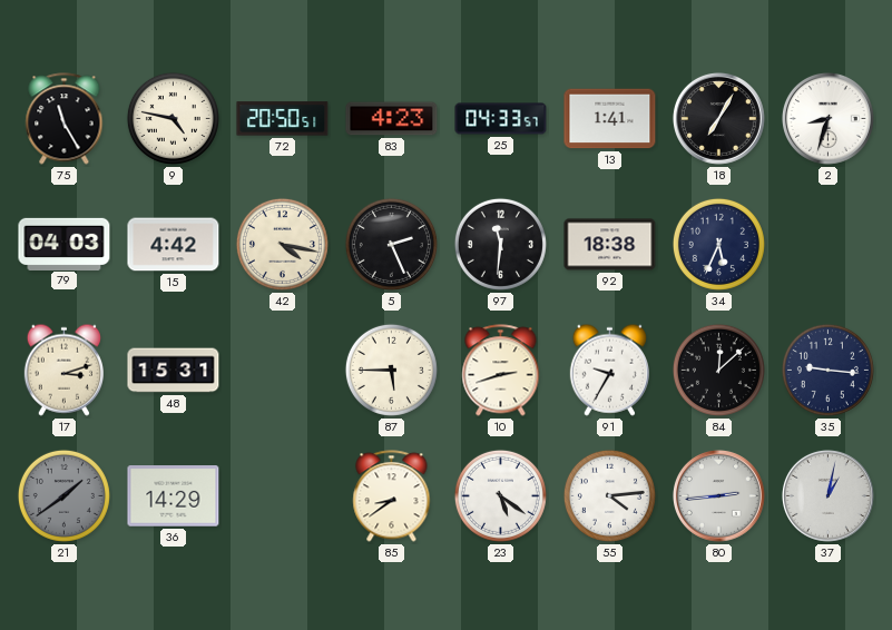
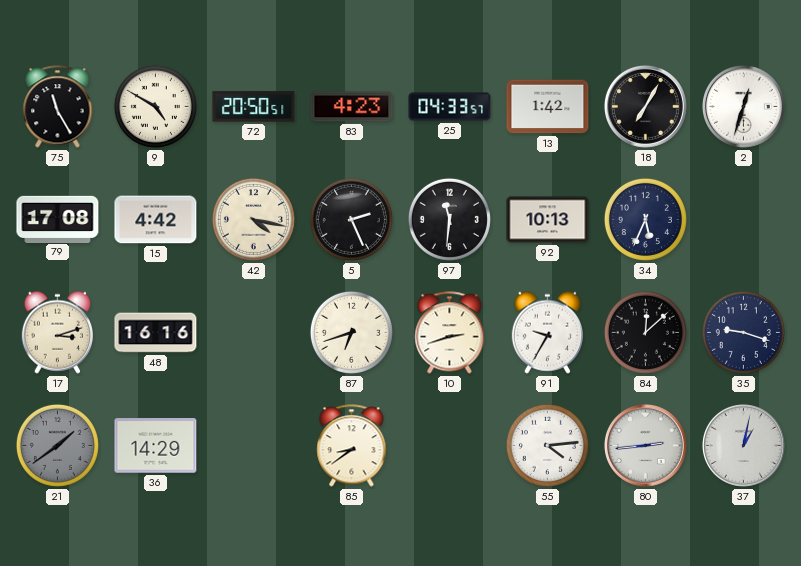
9: 4:47 -> 4:50 (155, 106)
13: 1:41 -> 1:42 (548, 107)
2: 8:33 -> 12:33 (743, 106)
79: 04:03 -> 17:08 (58, 219)
92: 18:38 -> 10:13 (548, 220)
48: 15:31 -> 16:16 (156, 333)
87: 5:45 -> 6:42 (351, 332)
35: 9:16 -> 9:18 (743, 332)
23: 5:21 -> none (500, 495)
